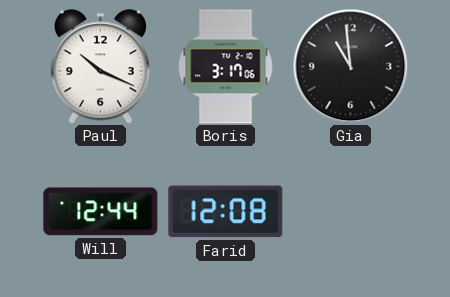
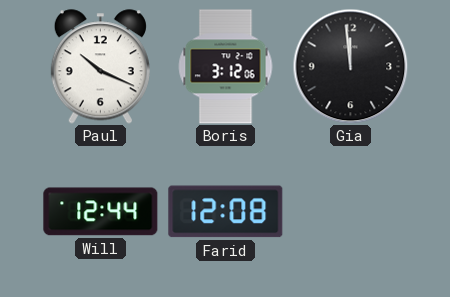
Boris: 3:17 -> 3:12 (226, 67)
Gia: 10:59 -> 11:59 (350, 66)
